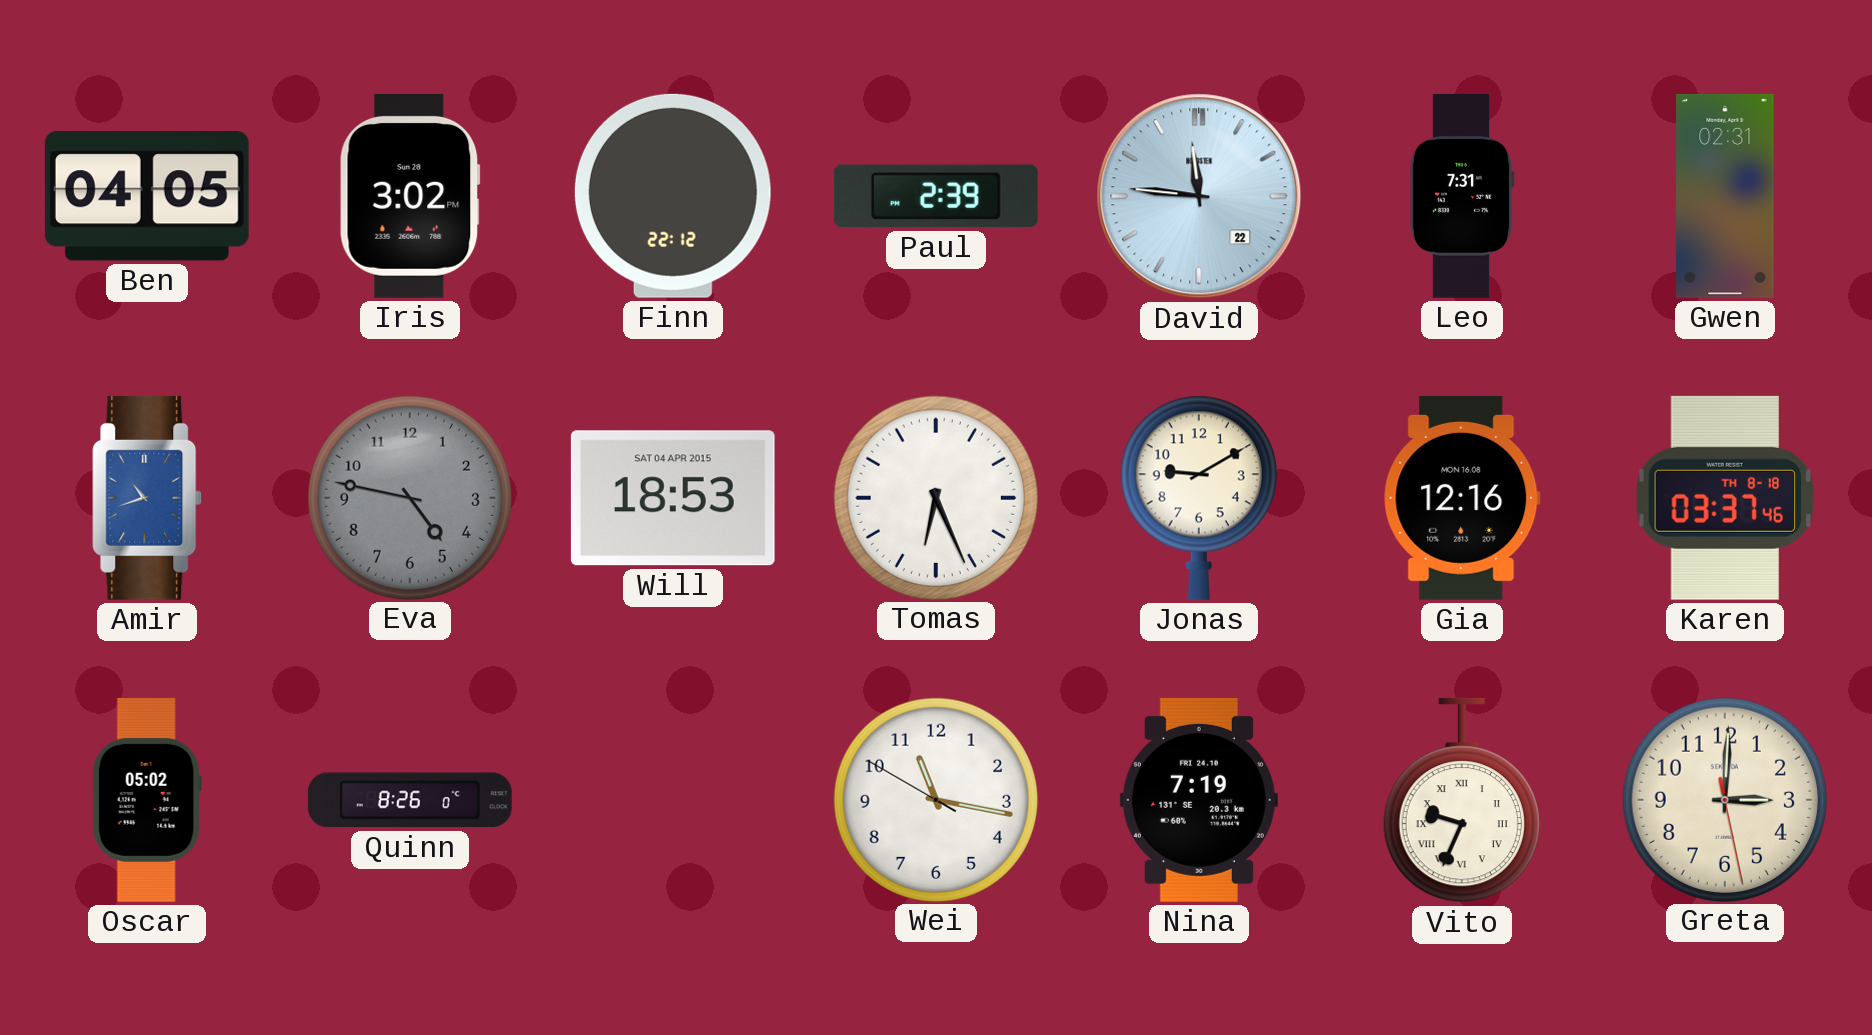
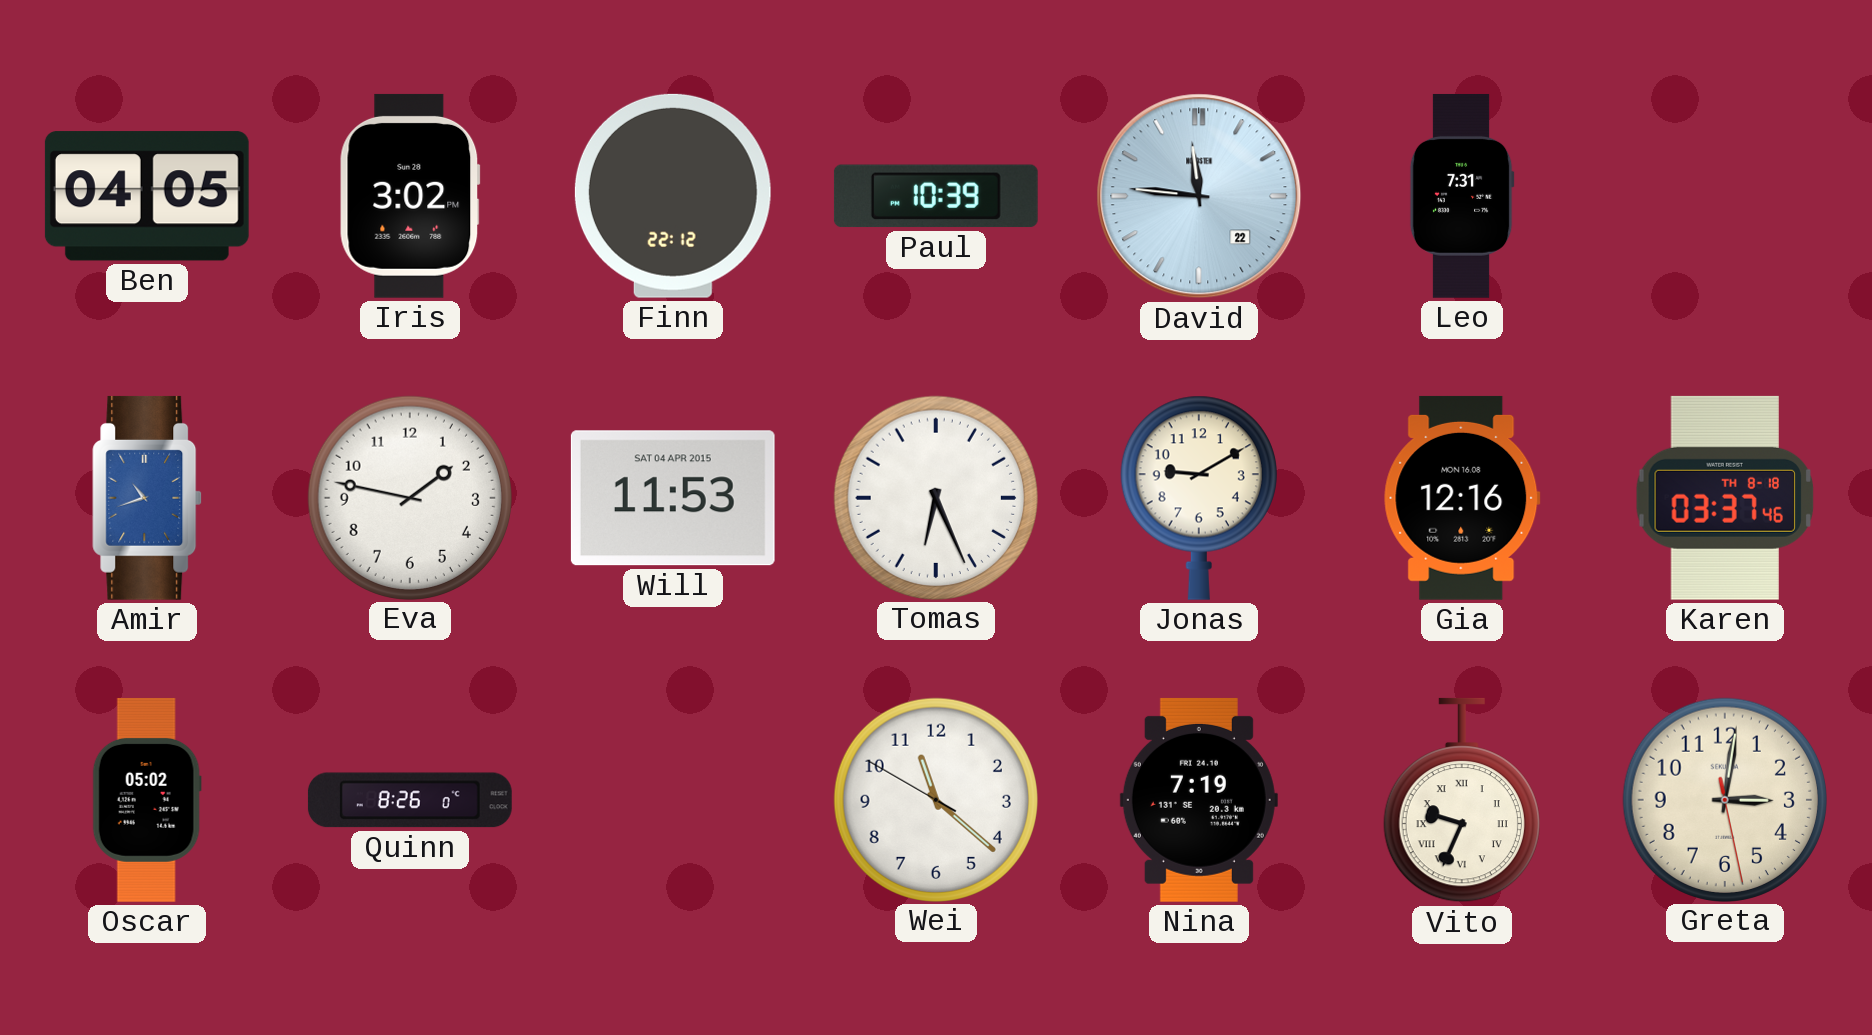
Paul: 2:39 -> 10:39 (936, 196)
Gwen: 02:31 -> none (1725, 196)
Eva: 4:47 -> 1:47 (409, 497)
Eva dial: grey -> white (409, 497)
Will: 18:53 -> 11:53 (673, 498)
Wei: 11:16 -> 11:21 (935, 799)
Greta: 3:00 -> 3:01 (1724, 799)
